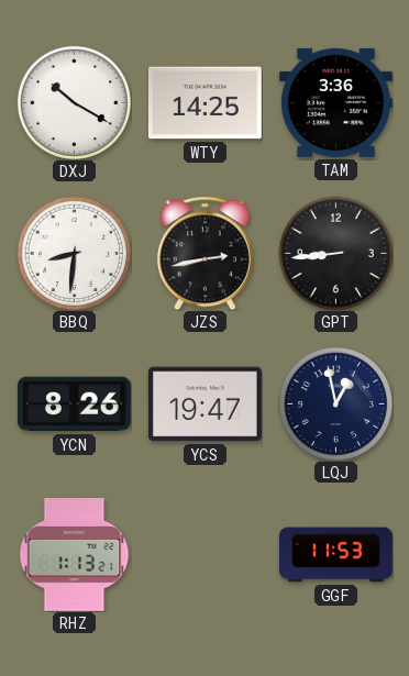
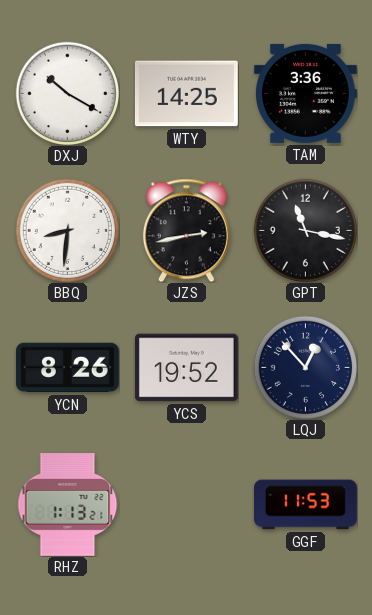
GPT: 8:44 -> 11:17 (305, 230)
YCS: 19:47 -> 19:52 (186, 368)
LQJ: 12:58 -> 12:53 (305, 367)
